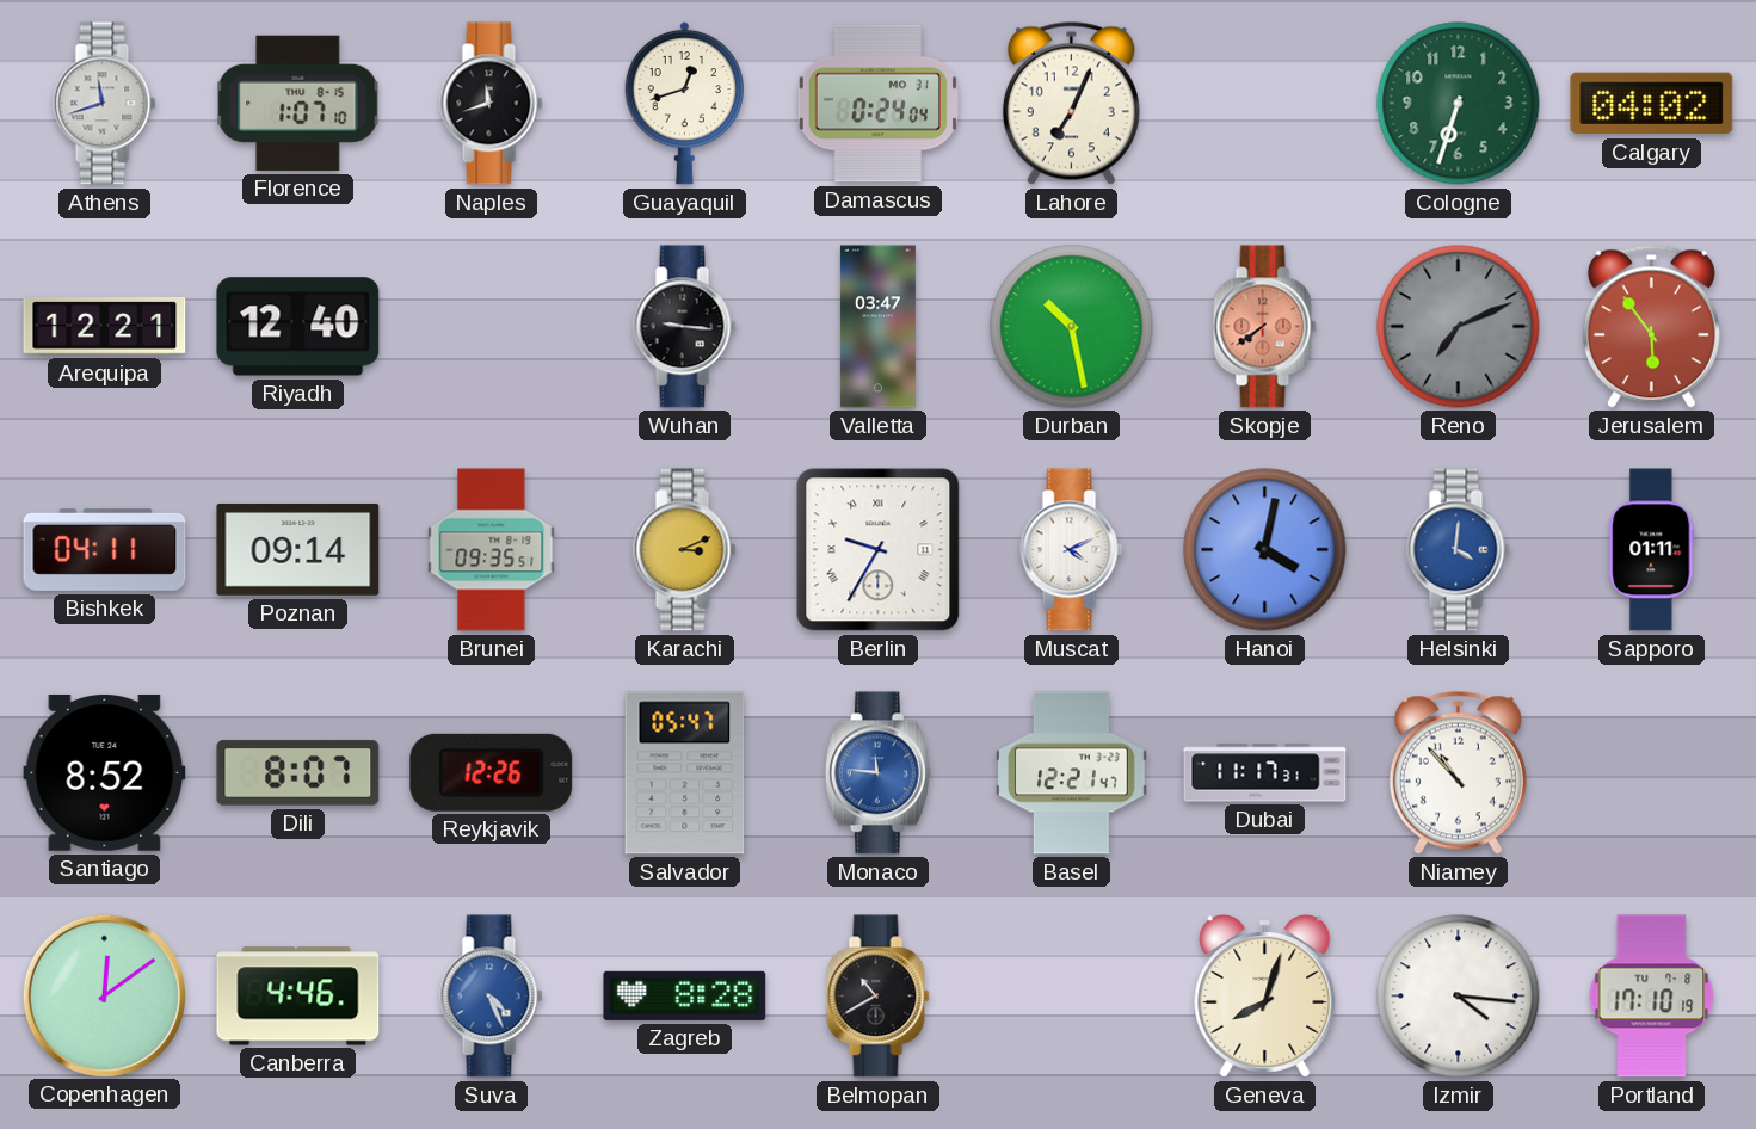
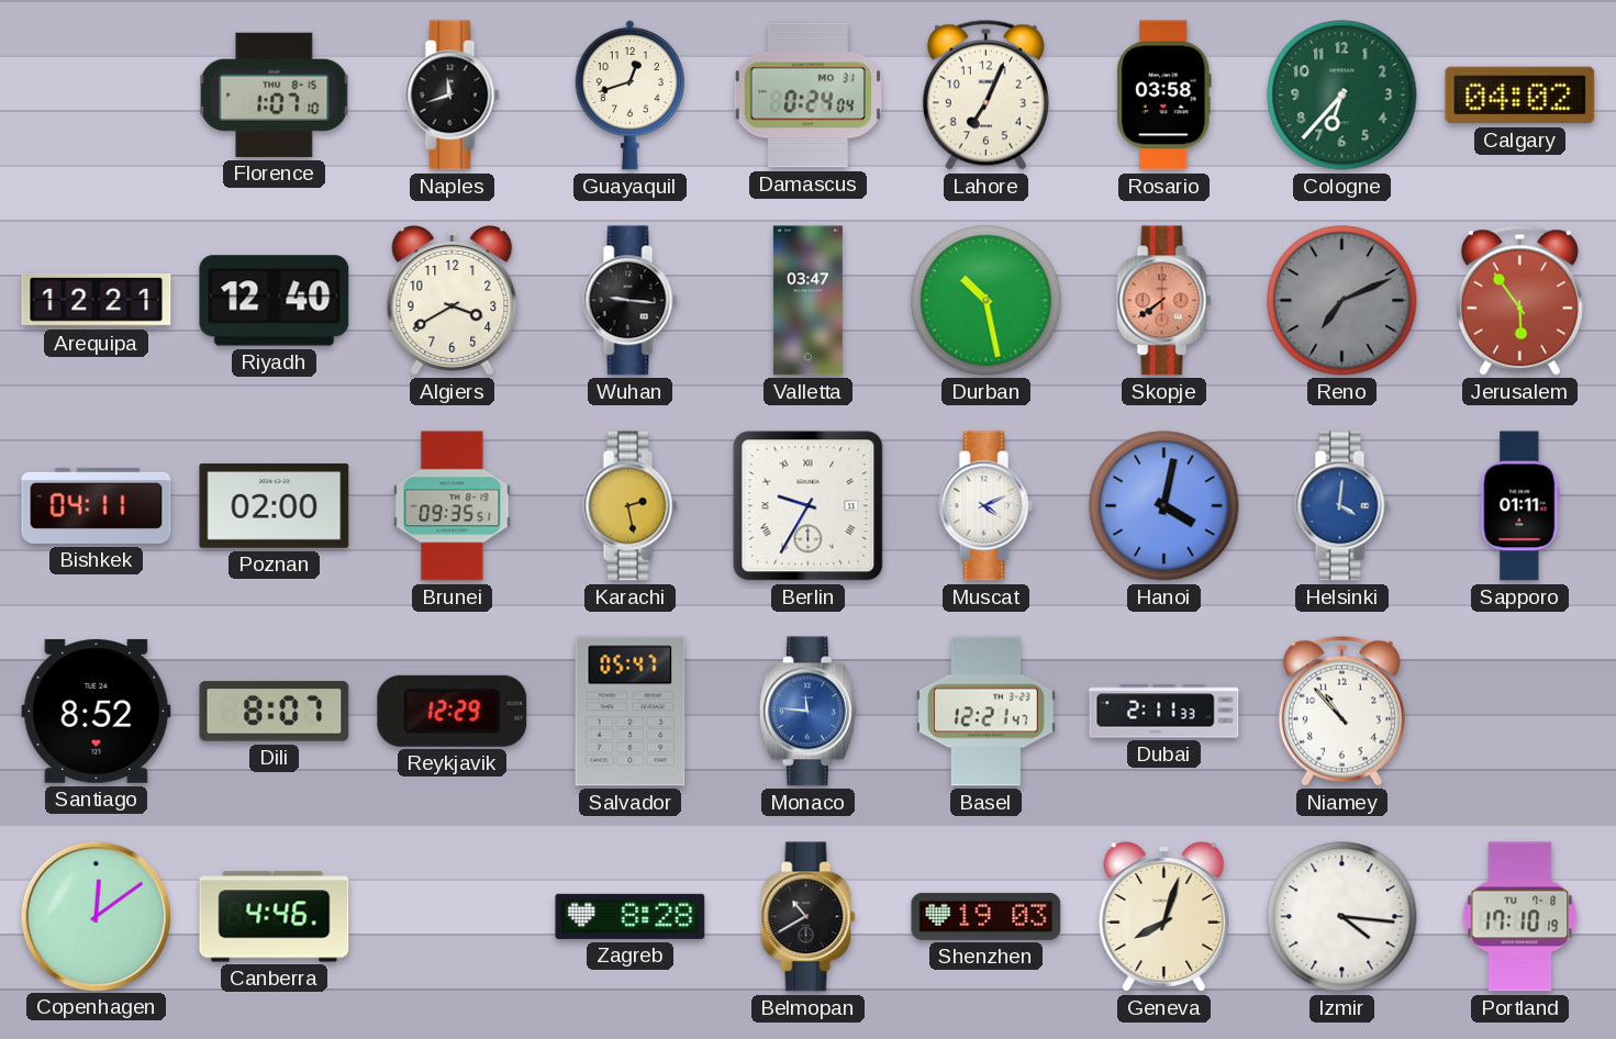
Athens: 11:42 -> none (105, 104)
Rosario: none -> 03:58 (1164, 96)
Cologne: 6:33 -> 6:37 (1342, 96)
Algiers: none -> 3:40 (453, 301)
Poznan: 09:14 -> 02:00 (275, 505)
Karachi: 3:11 -> 2:28 (631, 506)
Reykjavik: 12:26 -> 12:29 (453, 711)
Dubai: 11:17 -> 2:11 (1164, 712)
Suva: 4:26 -> none (492, 997)
Shenzhen: none -> 19:03 (987, 916)
